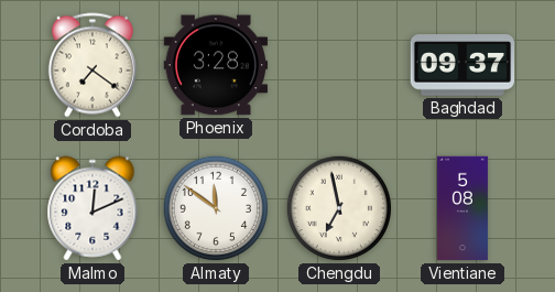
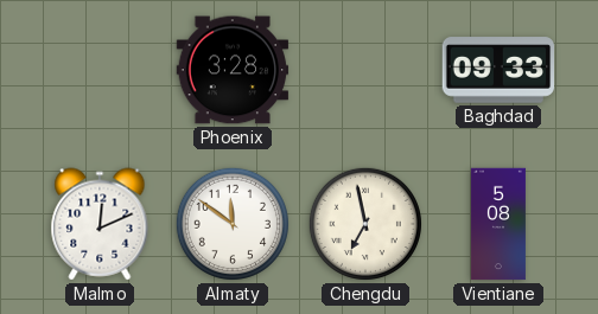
Cordoba: 7:21 -> none (92, 65)
Baghdad: 09:37 -> 09:33 (498, 70)
